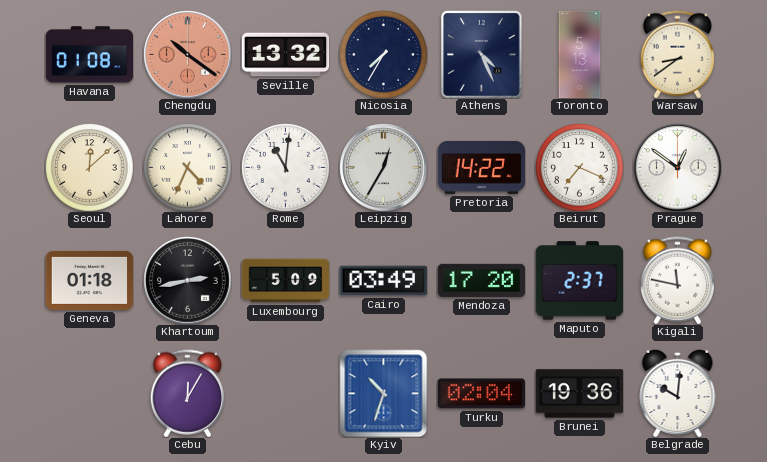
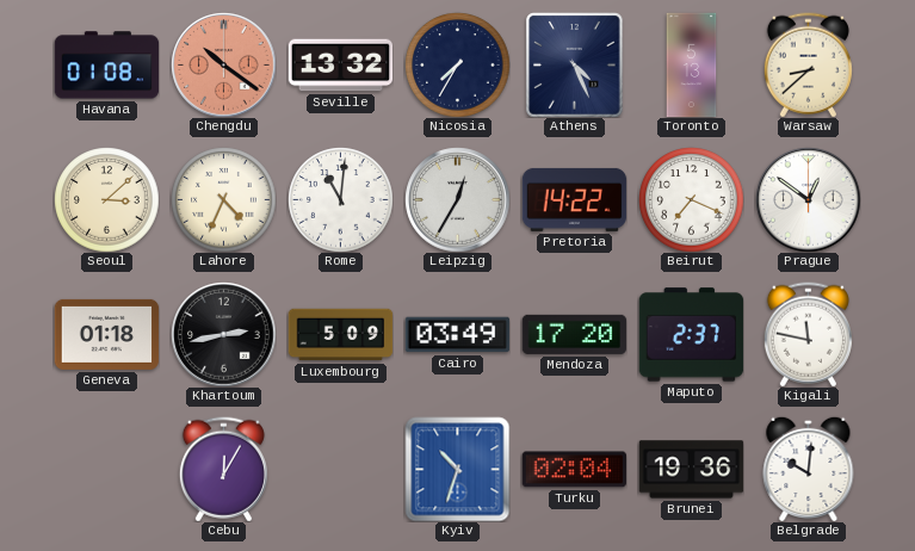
Warsaw: 8:39 -> 8:38 (808, 64)
Seoul: 12:08 -> 3:08 (106, 199)
